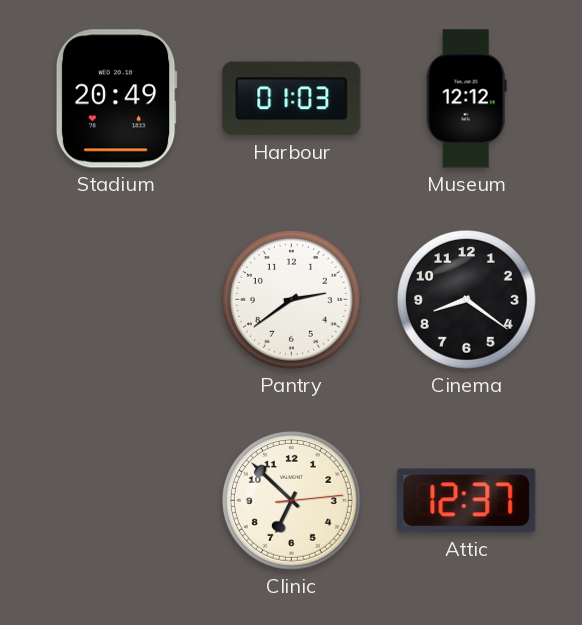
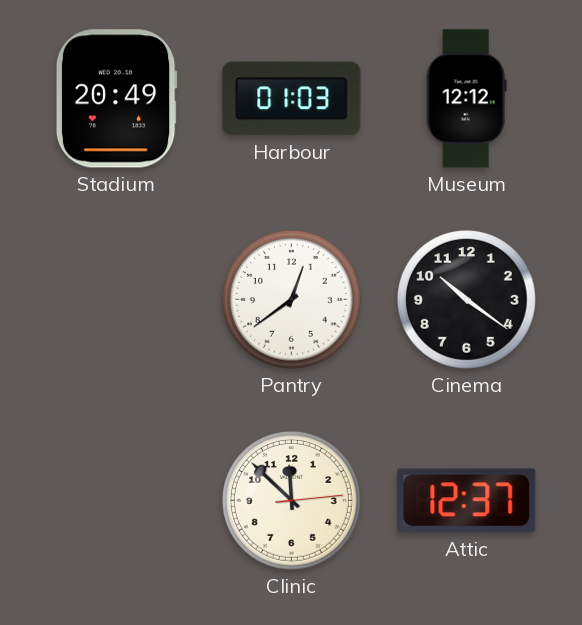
Pantry: 2:39 -> 12:39 (291, 299)
Cinema: 8:21 -> 10:21 (466, 299)
Clinic: 6:52 -> 11:52 (291, 500)
